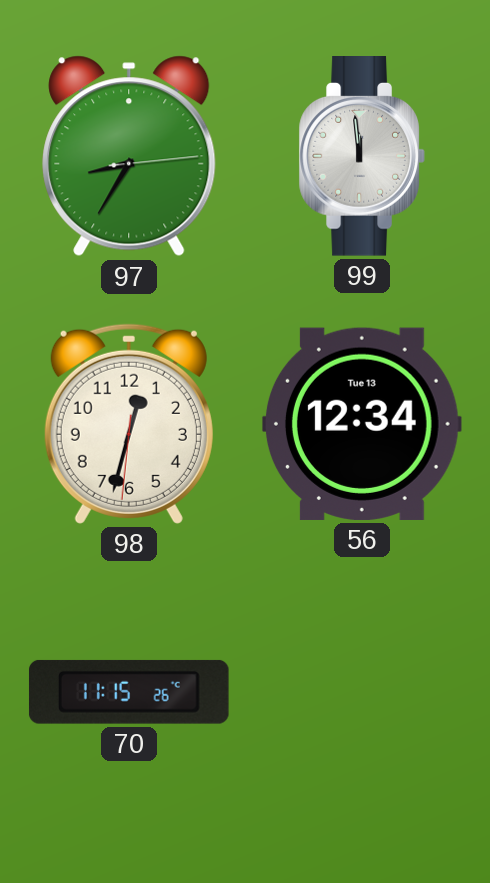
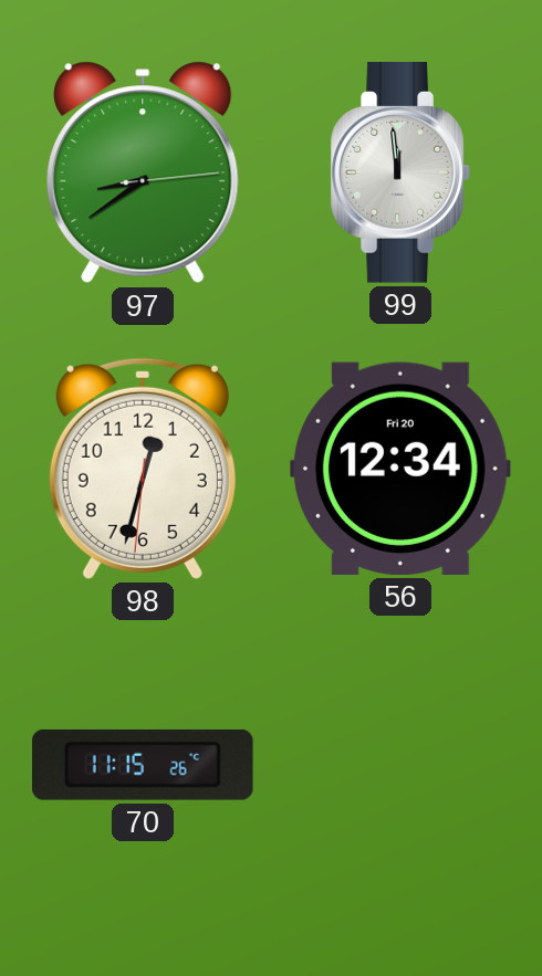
97: 8:35 -> 8:39 (143, 172)
56 date: Tue 13 -> Fri 20 (400, 469)
